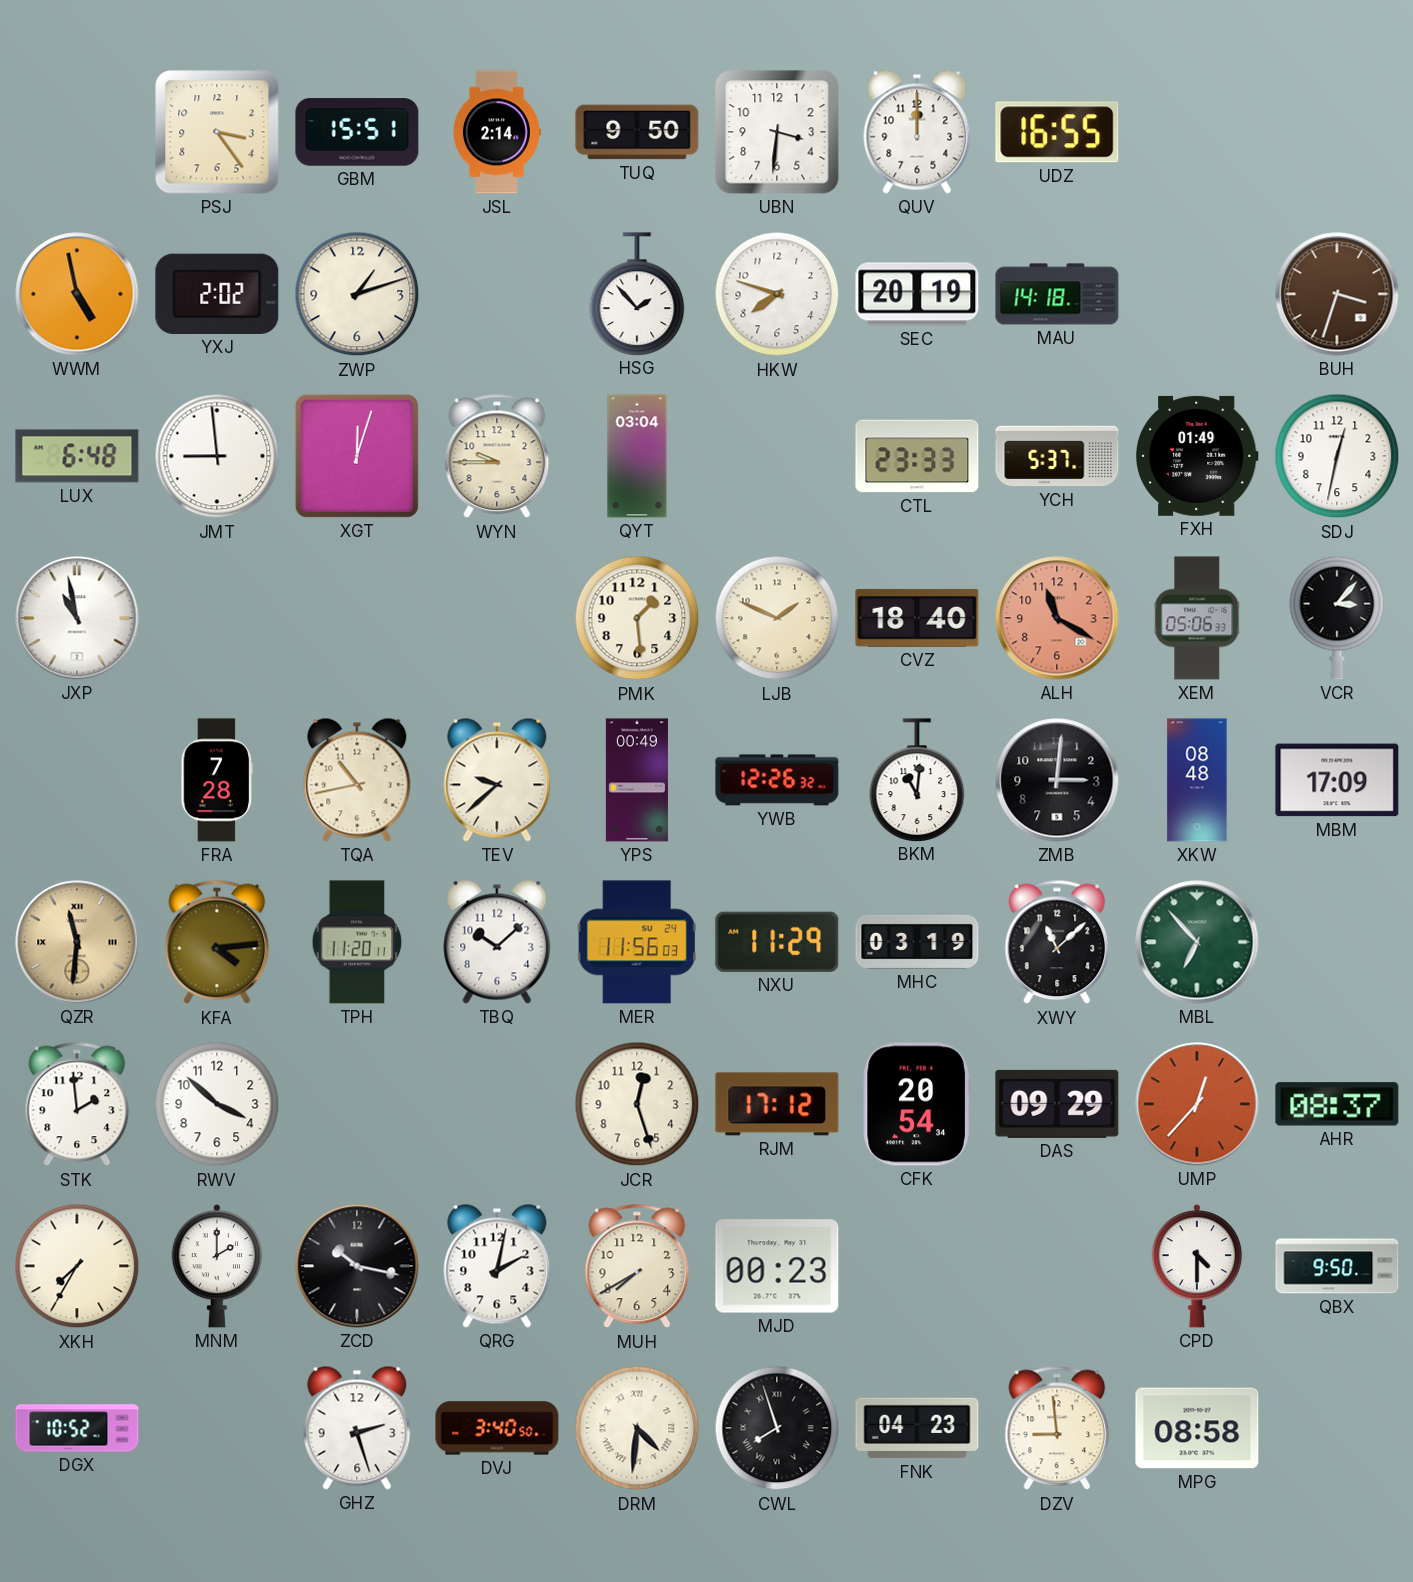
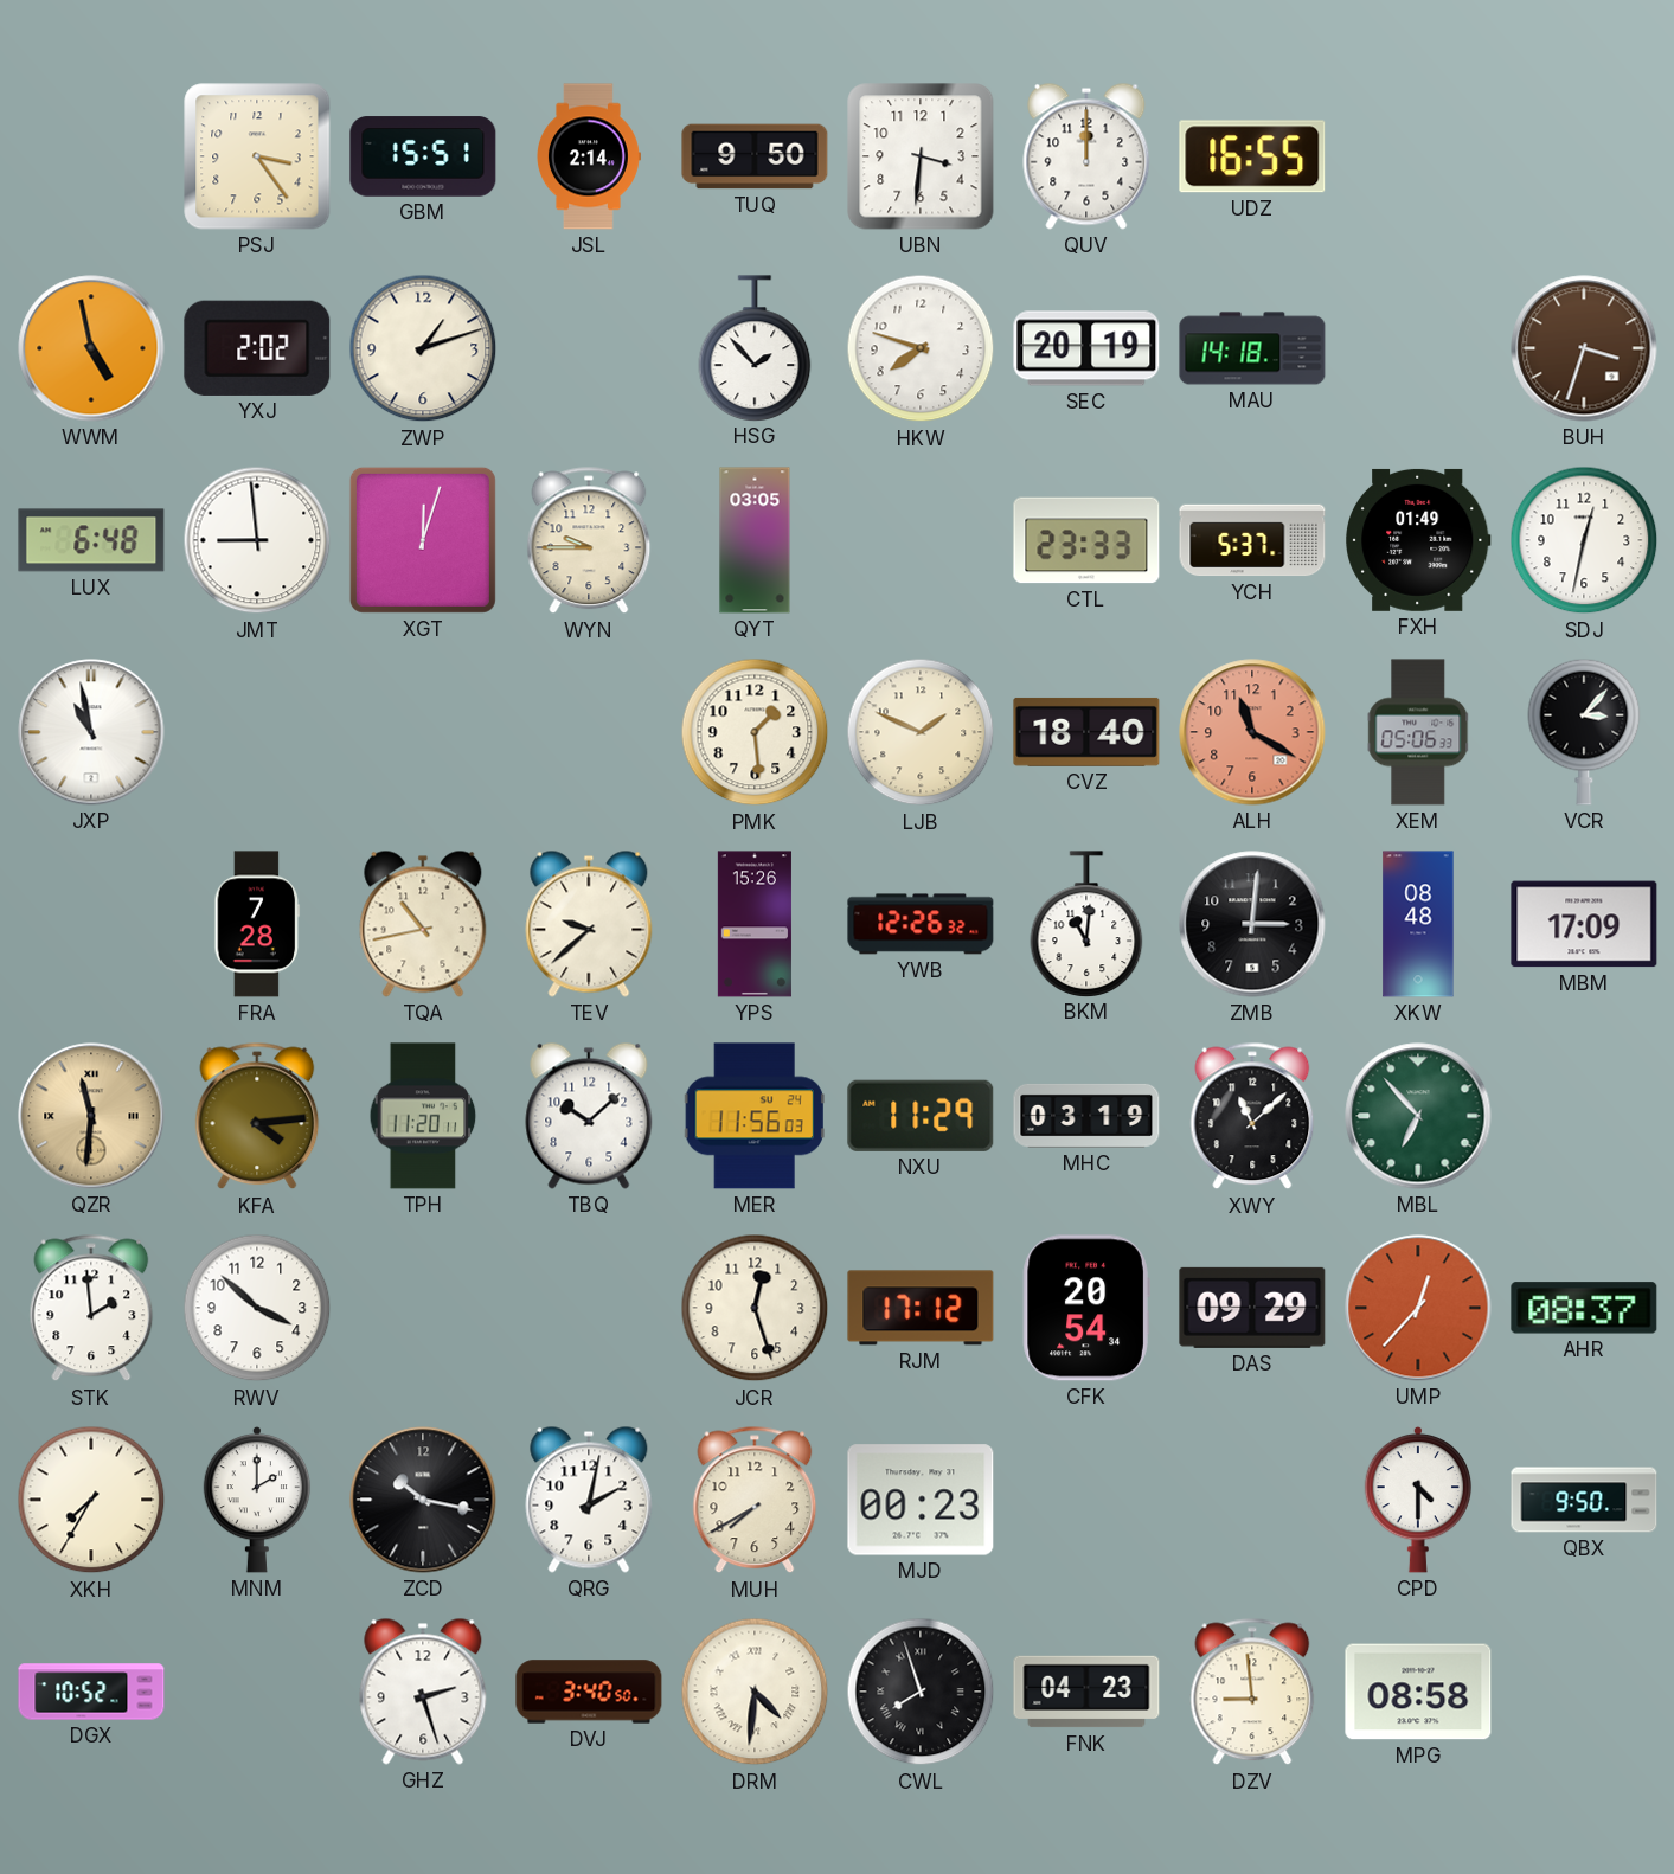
QYT: 03:04 -> 03:05 (755, 540)
YPS: 00:49 -> 15:26 (755, 924)
